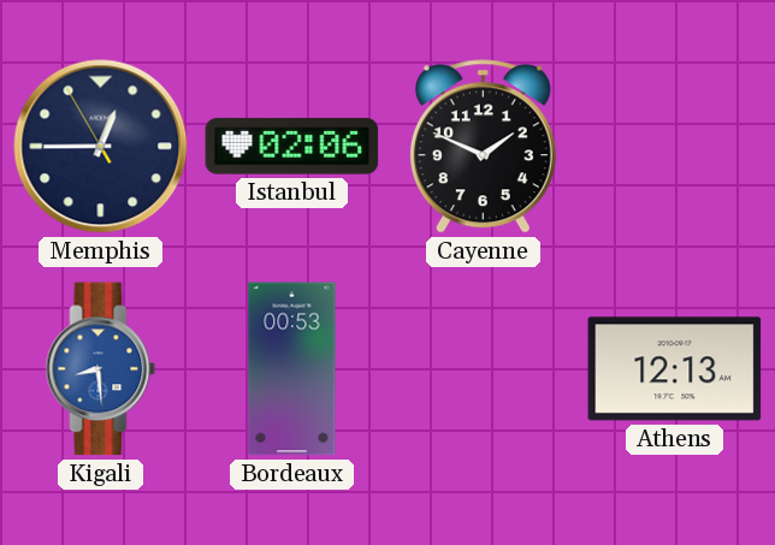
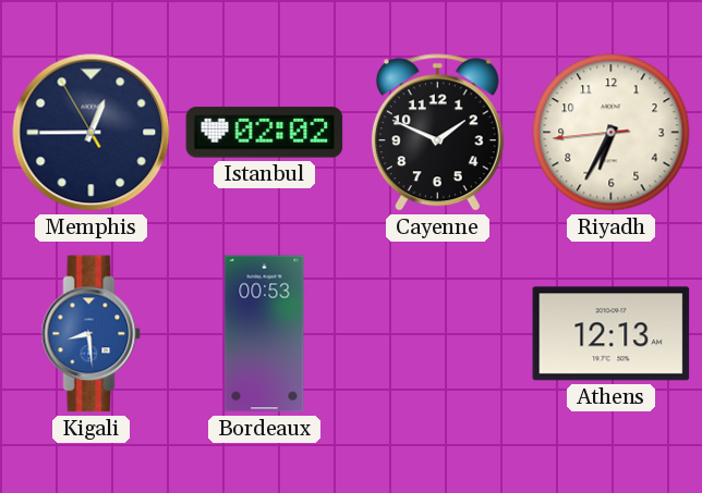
Istanbul: 02:06 -> 02:02 (265, 133)
Riyadh: none -> 6:34 (612, 133)
